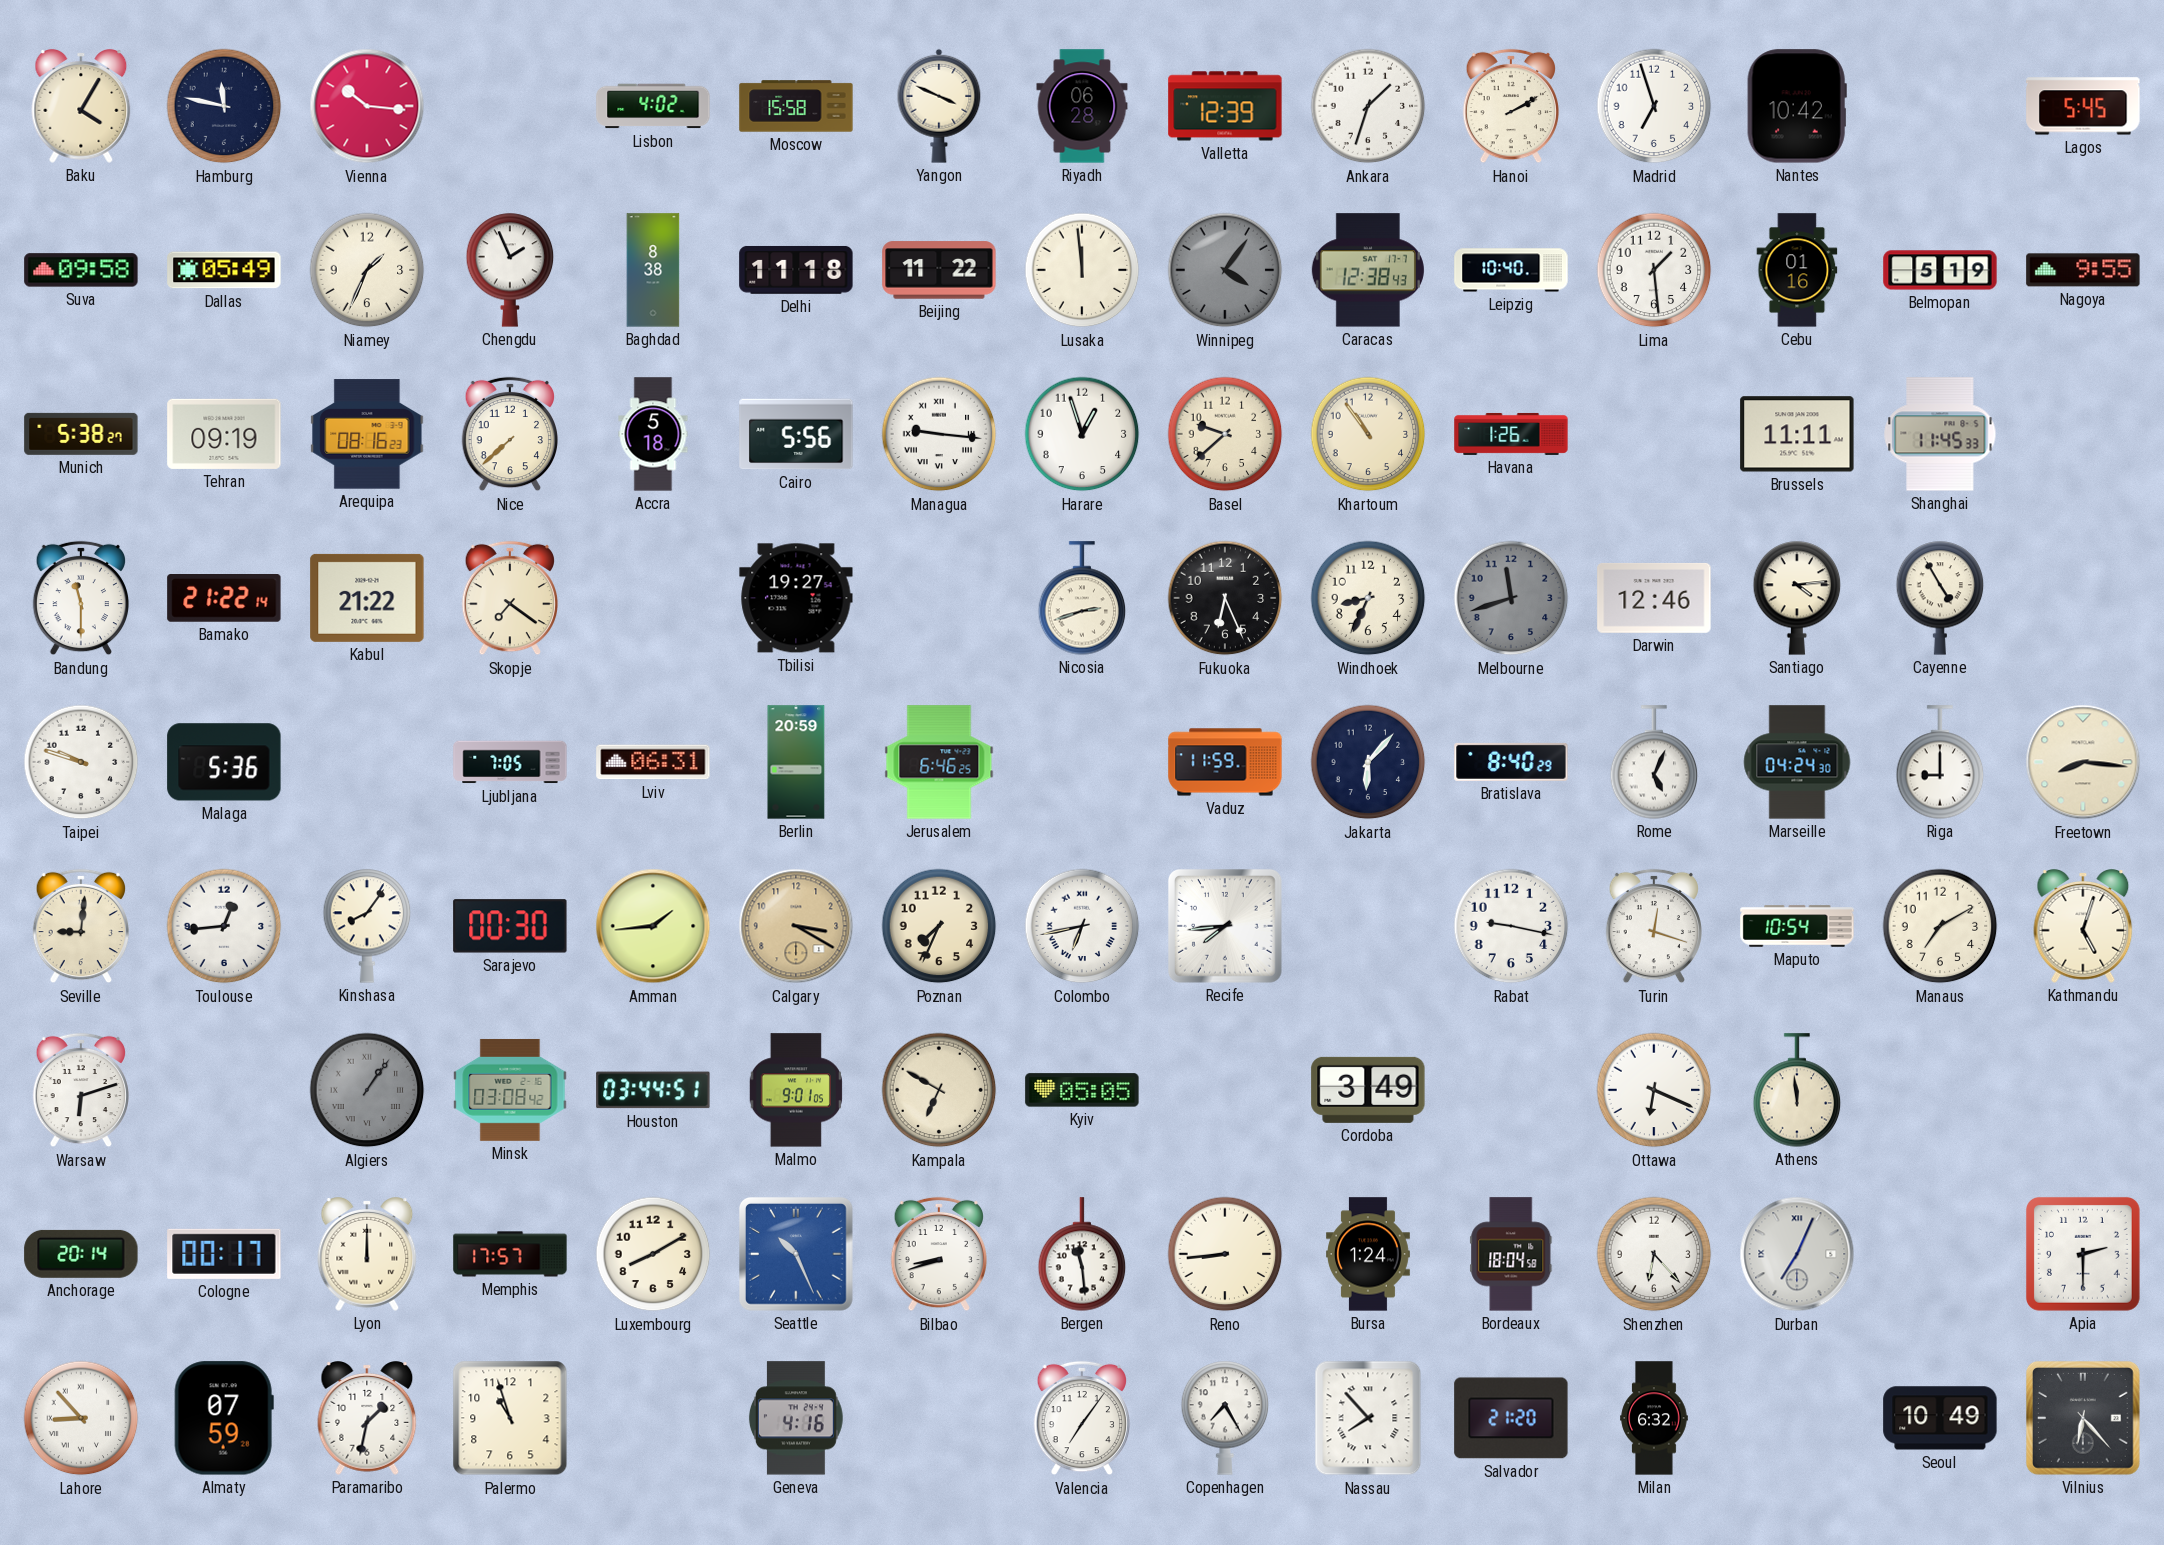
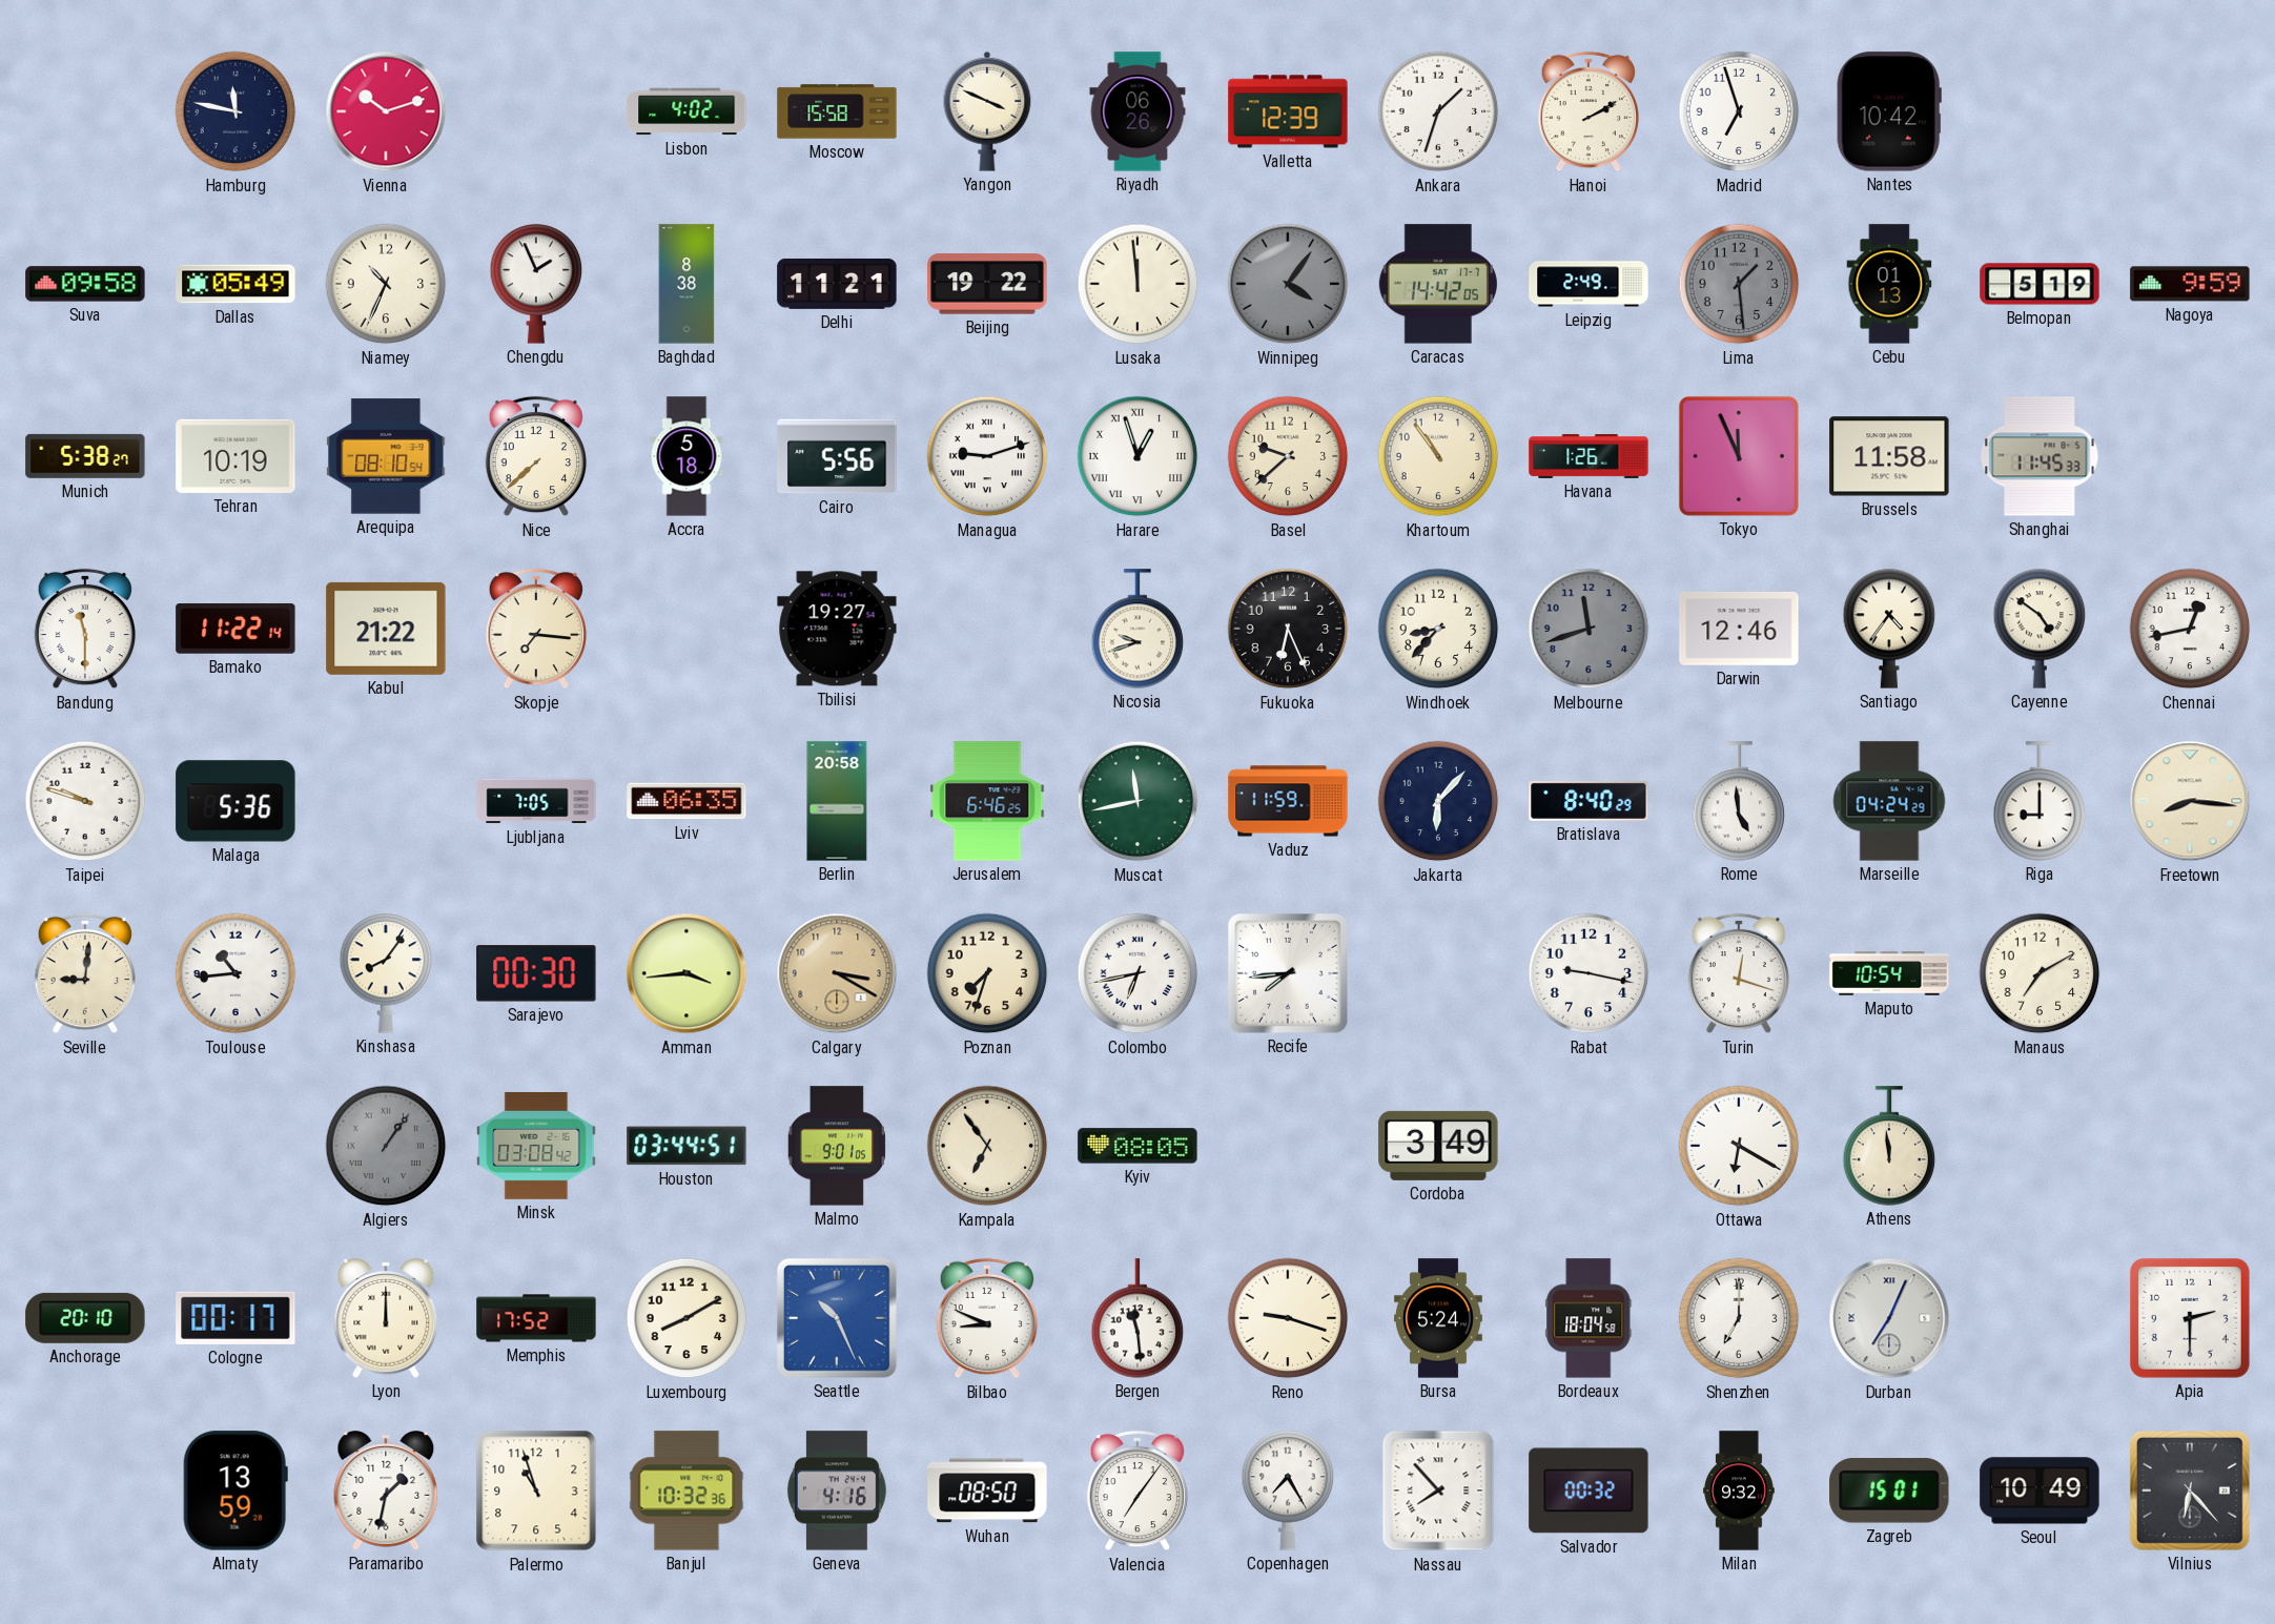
Baku: 4:05 -> none (81, 106)
Vienna: 10:16 -> 10:12 (386, 111)
Riyadh: 06:28 -> 06:26 (1137, 111)
Lagos: 5:45 -> none (2083, 106)
Niamey: 1:34 -> 10:34 (386, 284)
Delhi: 11:18 -> 11:21 (837, 284)
Beijing: 11:22 -> 19:22 (987, 284)
Caracas: 12:38 -> 14:42 (1438, 284)
Leipzig: 10:40 -> 2:49 (1589, 284)
Lima dial: white -> grey (1739, 284)
Cebu: 01:16 -> 01:13 (1889, 284)
Nagoya: 9:55 -> 9:59 (2190, 284)
Tehran: 09:19 -> 10:19 (235, 456)
Arequipa: 08:16 -> 08:10 (386, 456)
Managua: 9:16 -> 9:12 (987, 456)
Harare numerals: Arabic -> Roman (1137, 456)
Tokyo: none -> 11:56 (1739, 456)
Brussels: 11:11 -> 11:58 (1889, 456)
Bamako: 21:22 -> 11:22 (235, 630)
Skopje: 7:21 -> 7:16 (536, 629)
Nicosia: 2:42 -> 9:42 (1137, 629)
Windhoek: 8:34 -> 8:37 (1438, 629)
Santiago: 4:14 -> 4:36 (1889, 629)
Cayenne: 4:55 -> 4:51 (2040, 629)
Chennai: none -> 12:43 (2190, 629)
Lviv: 06:31 -> 06:35 (686, 801)
Berlin: 20:59 -> 20:58 (837, 801)
Muscat: none -> 11:43 (1137, 801)
Rome: 5:04 -> 4:59 (1739, 801)
Marseille: 04:24:30 -> 04:24:29 (1889, 801)
Toulouse: 12:44 -> 10:44 (235, 973)
Amman: 1:44 -> 3:44 (686, 973)
Poznan: 7:34 -> 7:33 (987, 973)
Kathmandu: 5:03 -> none (2083, 926)
Warsaw: 6:12 -> none (81, 1090)
Kampala: 6:50 -> 6:54 (987, 1146)
Kyiv: 05:05 -> 08:05 (1137, 1146)
Ottawa: 6:19 -> 6:20 (1739, 1146)
Anchorage: 20:14 -> 20:10 (85, 1318)
Memphis: 17:57 -> 17:52 (536, 1318)
Bilbao: 8:42 -> 8:49 (987, 1318)
Reno: 8:44 -> 9:18 (1288, 1318)
Bursa: 1:24 -> 5:24 (1439, 1318)
Shenzhen: 6:23 -> 7:00 (1739, 1318)
Lahore: 8:53 -> none (81, 1418)
Almaty: 07:59 -> 13:59 (235, 1491)
Banjul: none -> 10:32 (686, 1491)
Wuhan: none -> 08:50 (987, 1491)
Salvador: 21:20 -> 00:32 (1589, 1491)
Milan: 6:32 -> 9:32 (1739, 1491)
Zagreb: none -> 15:01 (1889, 1491)
